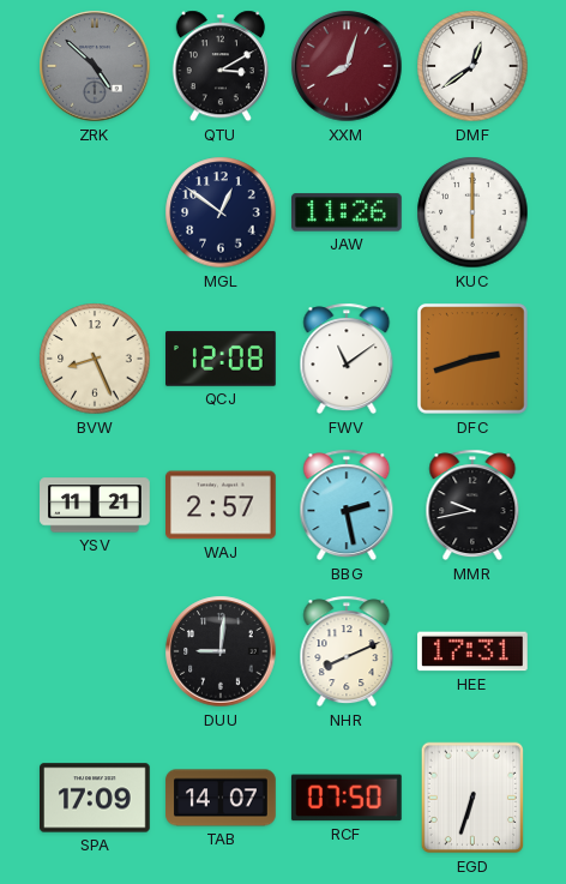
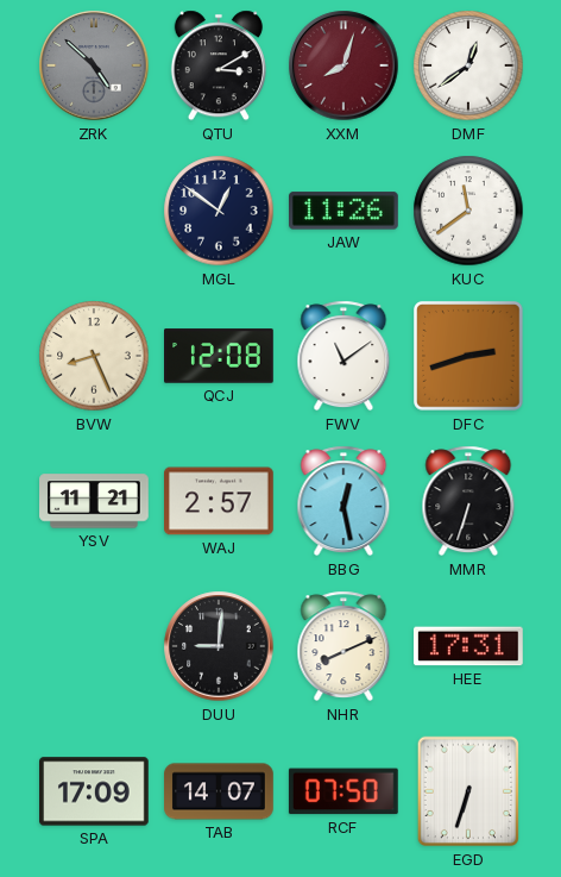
KUC: 6:00 -> 11:39 (468, 211)
BBG: 2:28 -> 12:28 (343, 501)
MMR: 9:43 -> 6:33 (468, 501)
